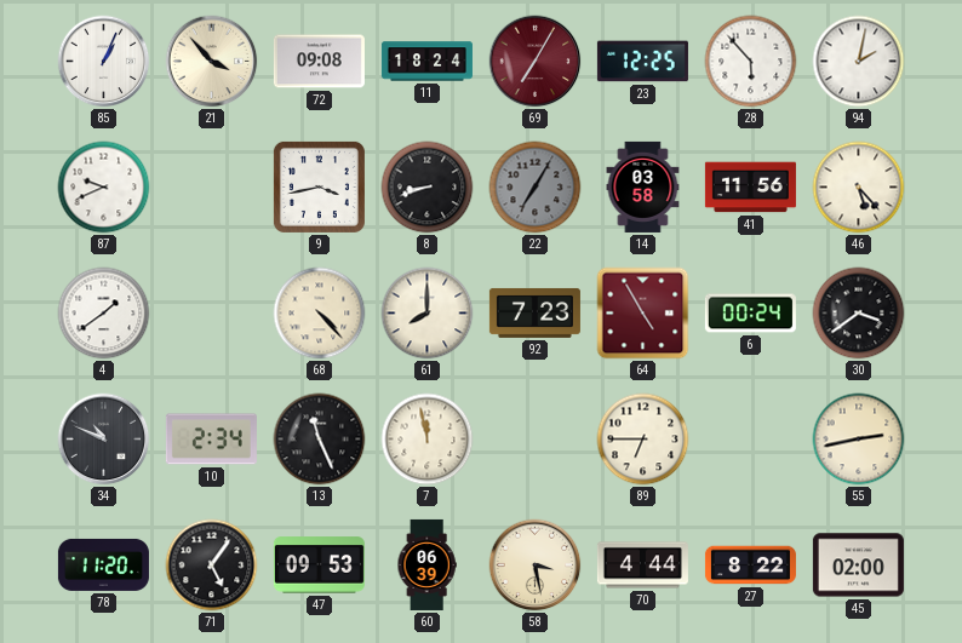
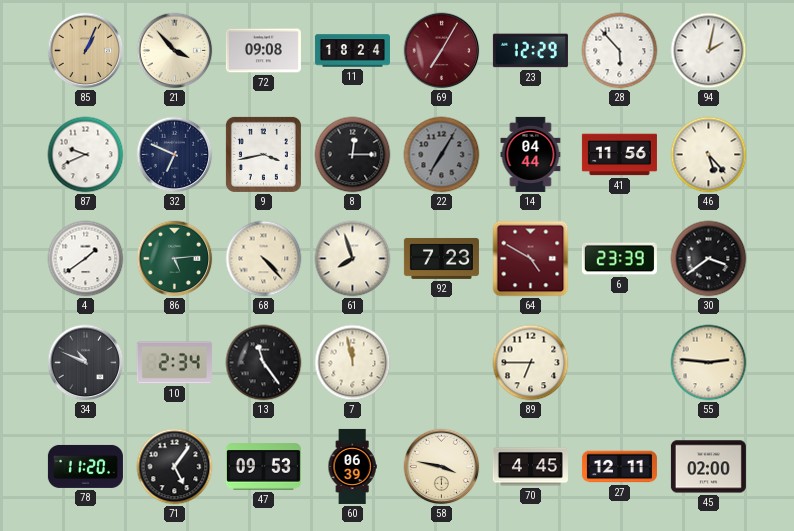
85 dial: white -> champagne (86, 51)
23: 12:25 -> 12:29 (530, 51)
32: none -> 6:49 (175, 155)
8: 8:42 -> 12:15 (353, 155)
14: 03:58 -> 04:44 (531, 154)
86: none -> 5:14 (175, 259)
61: 8:00 -> 7:57 (353, 259)
64: 4:55 -> 4:50 (531, 259)
6: 00:24 -> 23:39 (619, 259)
13: 11:26 -> 11:24 (264, 363)
55: 2:43 -> 2:46 (709, 363)
58: 3:28 -> 3:47 (442, 467)
70: 4:44 -> 4:45 (530, 467)
27: 8:22 -> 12:11 (619, 467)
